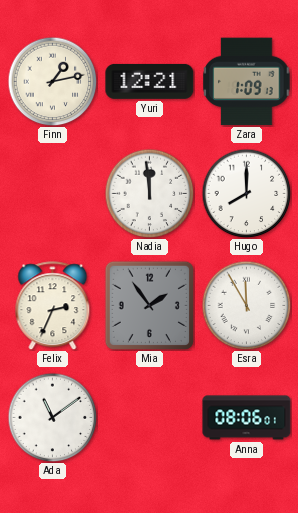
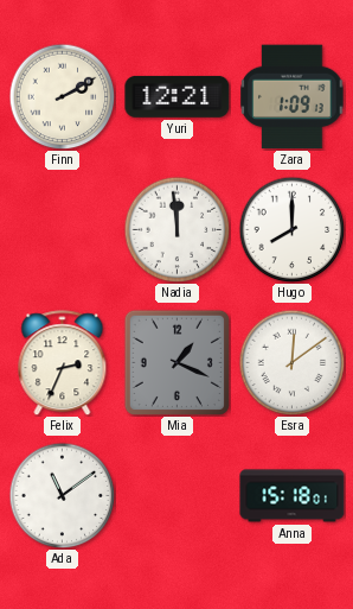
Finn: 1:13 -> 2:10 (62, 96)
Mia: 1:54 -> 1:19 (176, 362)
Esra: 11:55 -> 12:09 (291, 362)
Anna: 08:06 -> 15:18 (293, 496)
